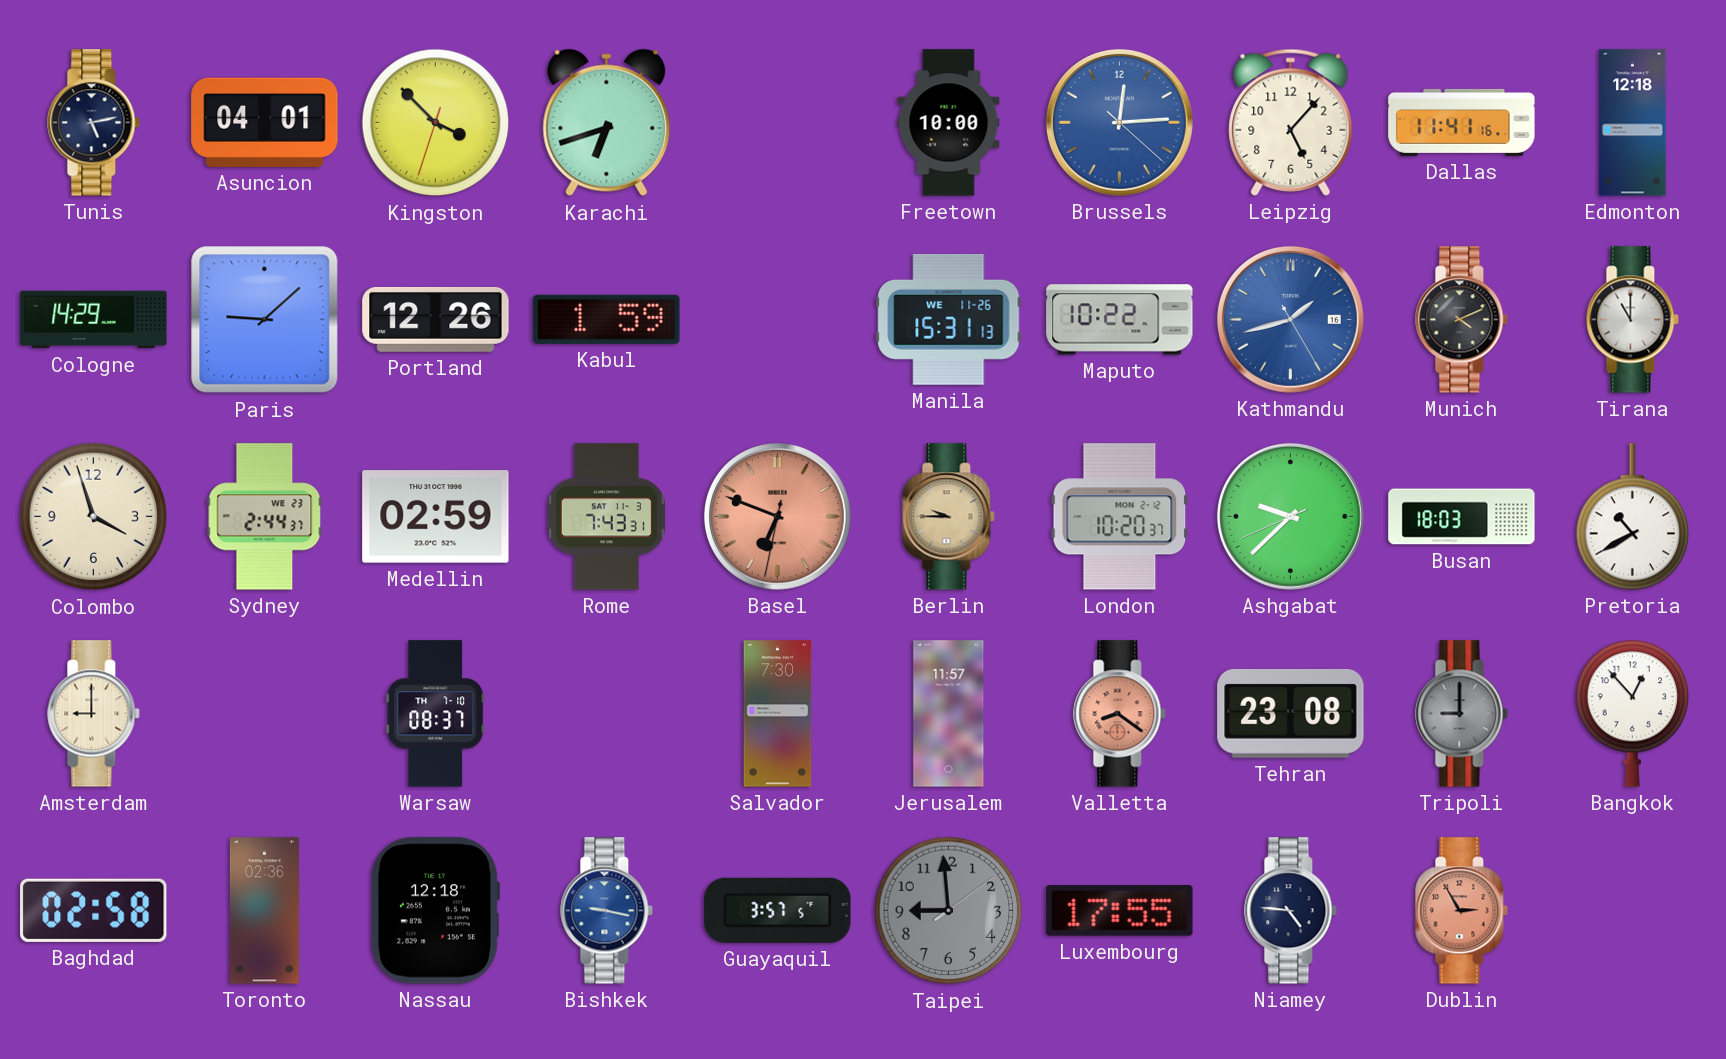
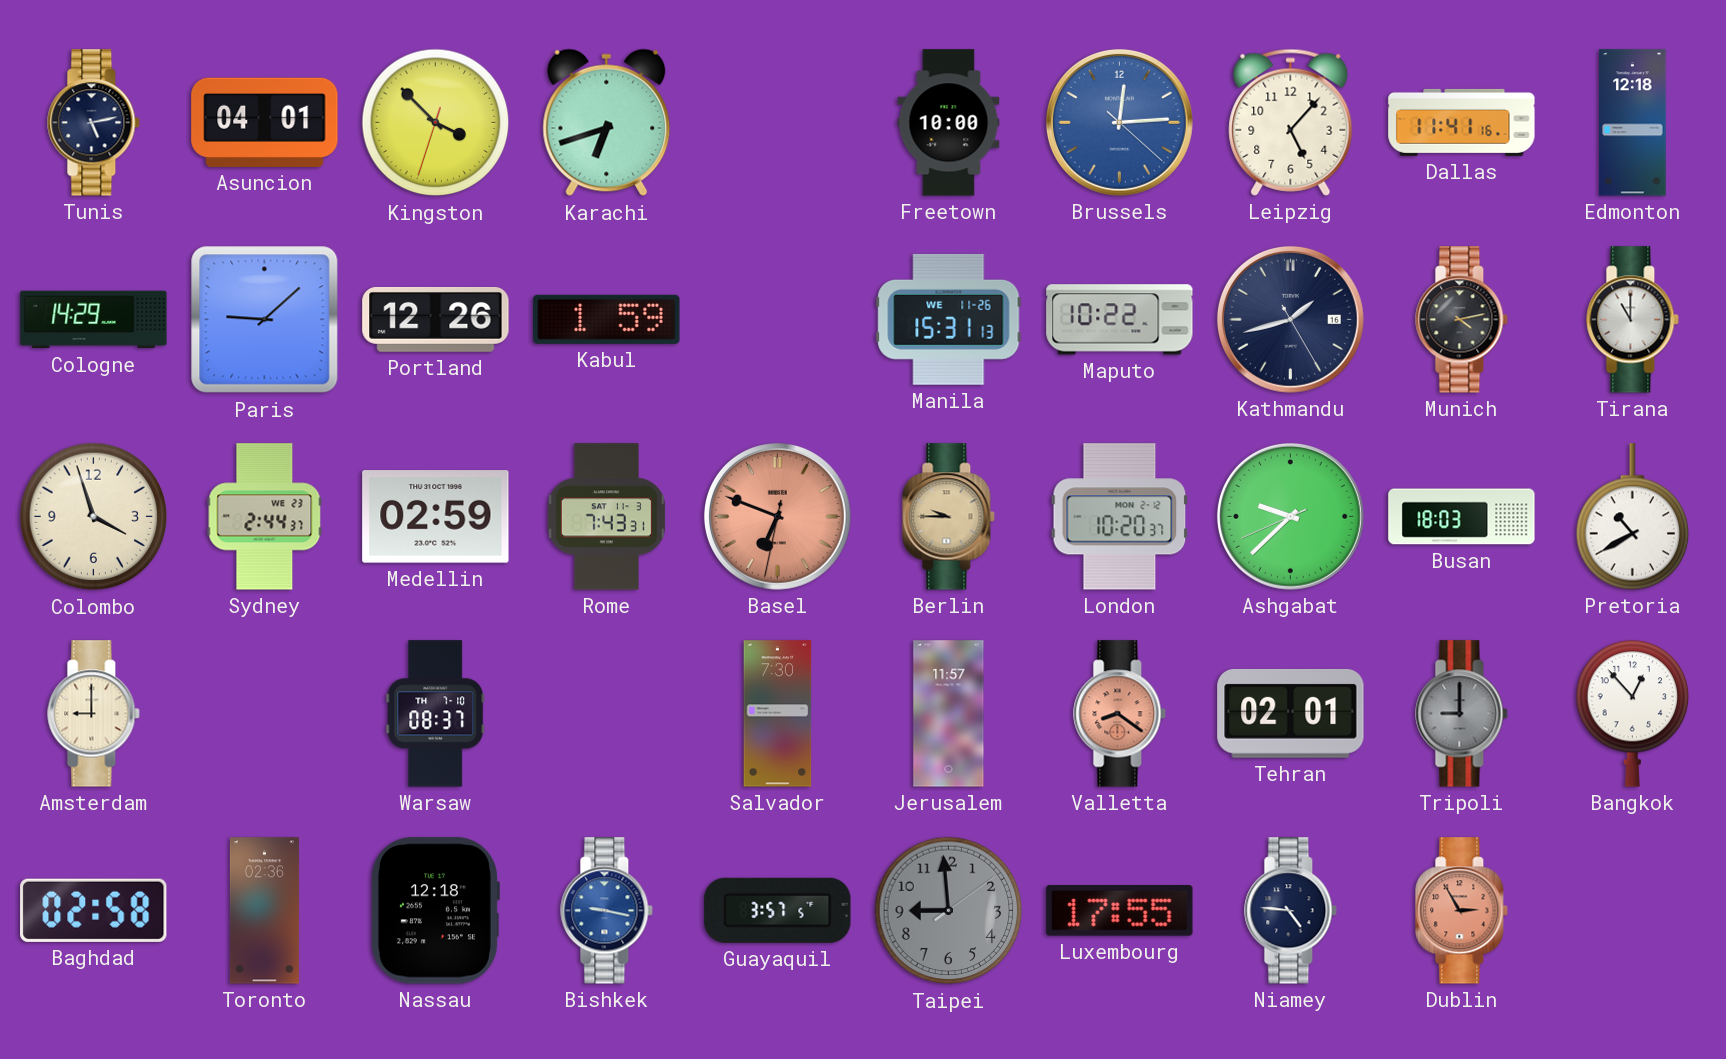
Kathmandu dial: blue -> navy (1290, 319)
Munich: 4:11 -> 4:13 (1462, 320)
Tehran: 23:08 -> 02:01 (1291, 713)
